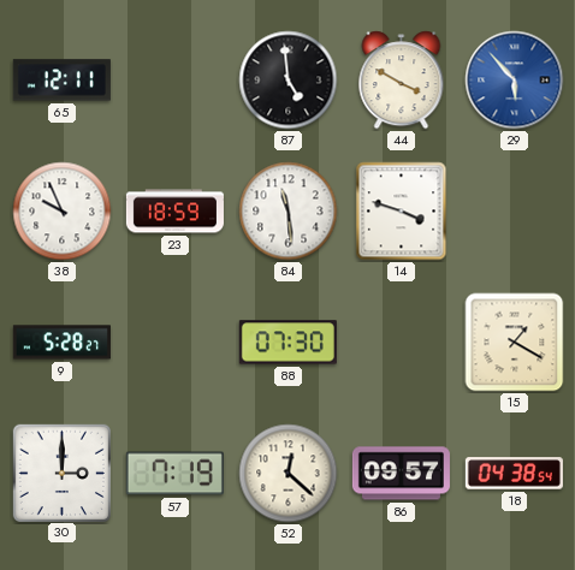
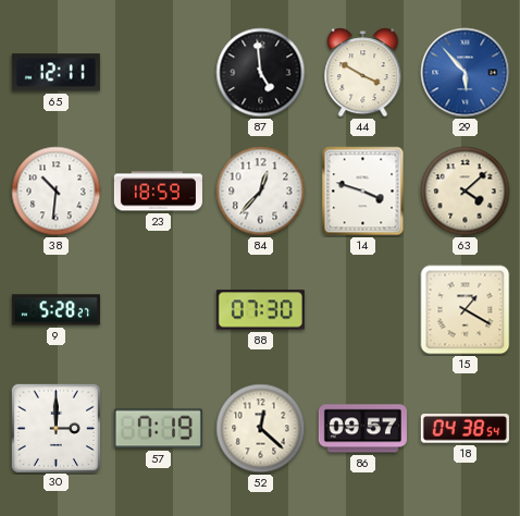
38: 9:56 -> 10:31 (57, 192)
84: 11:29 -> 12:37 (261, 192)
63: none -> 4:08 (466, 192)
